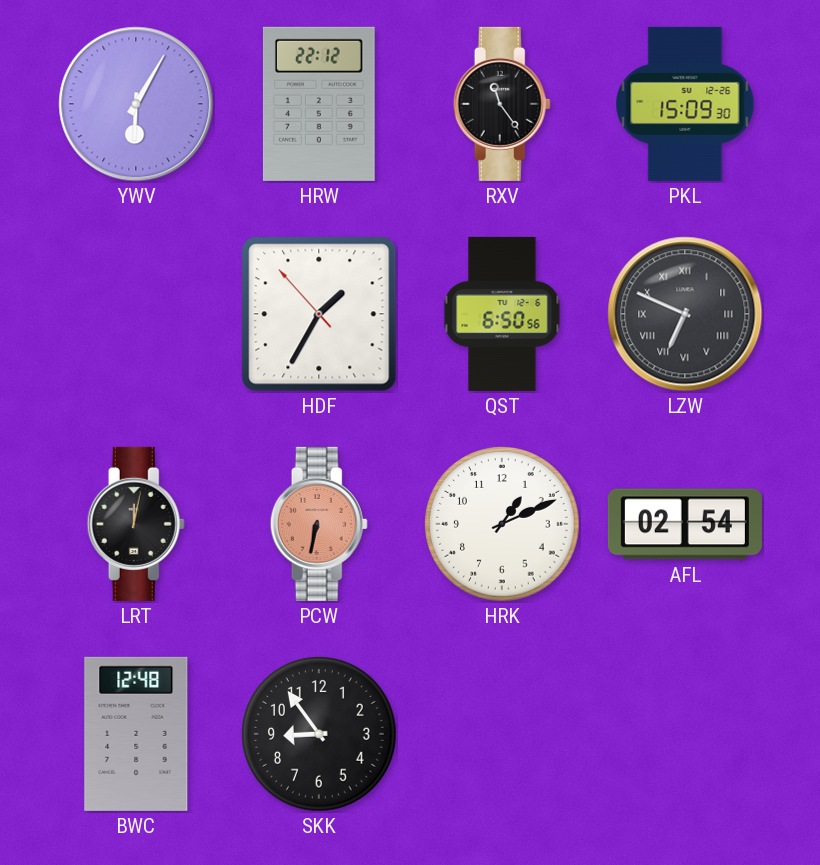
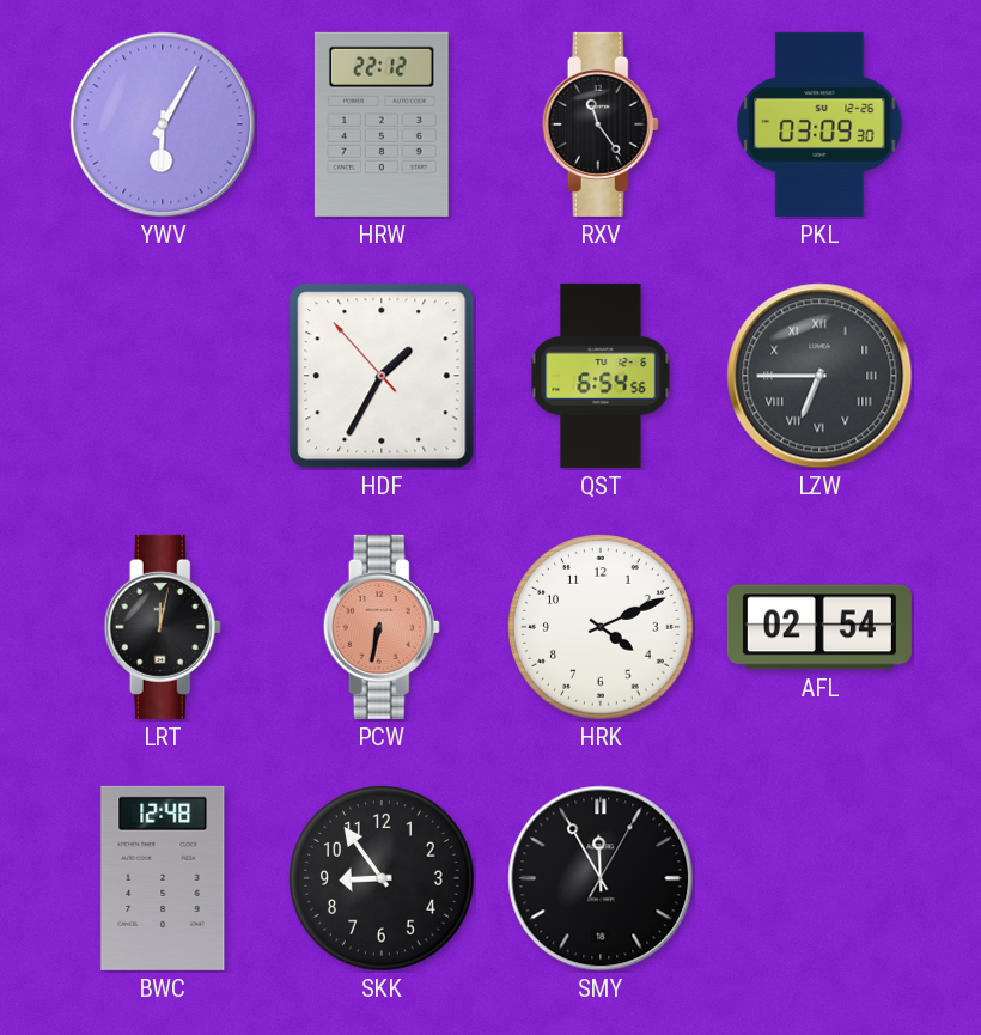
PKL: 15:09 -> 03:09 (819, 124)
QST: 6:50 -> 6:54 (601, 376)
LZW: 6:49 -> 6:45 (819, 376)
HRK: 1:11 -> 4:11 (601, 627)
SMY: none -> 11:55 (601, 878)
